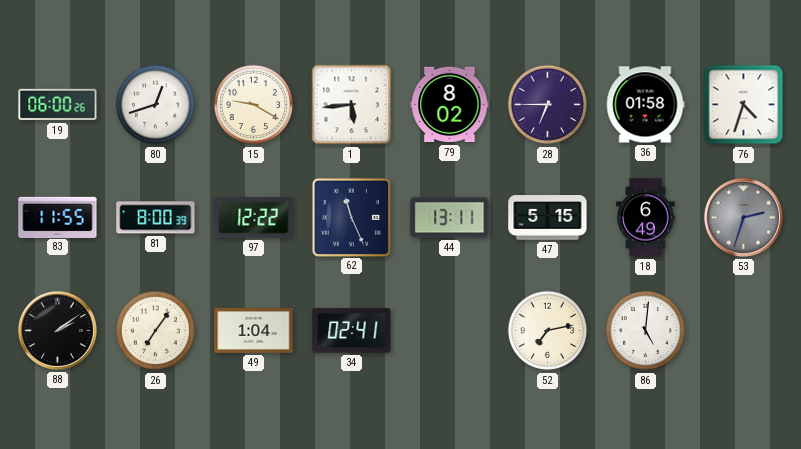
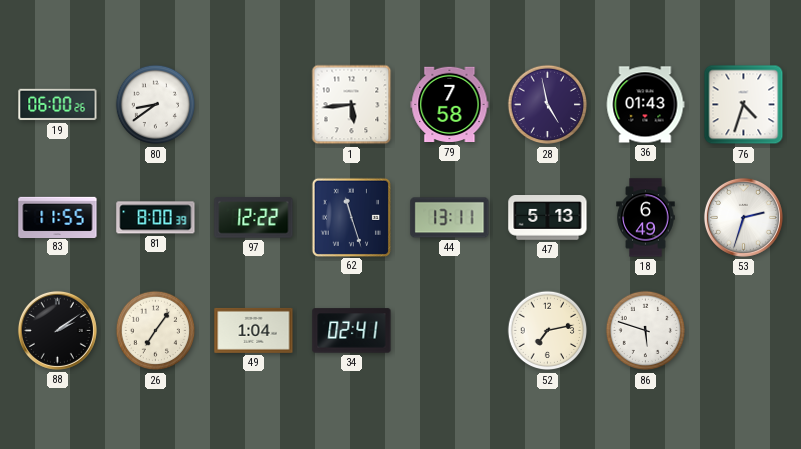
80: 12:42 -> 8:39 (156, 105)
15: 9:20 -> none (254, 105)
79: 8:02 -> 7:58 (450, 105)
28: 6:45 -> 4:58 (548, 105)
36: 01:58 -> 01:43 (645, 105)
62: 11:26 -> 11:27 (351, 217)
47: 5:15 -> 5:13 (548, 218)
53 dial: grey -> white (743, 217)
86: 5:01 -> 5:48 (646, 331)
